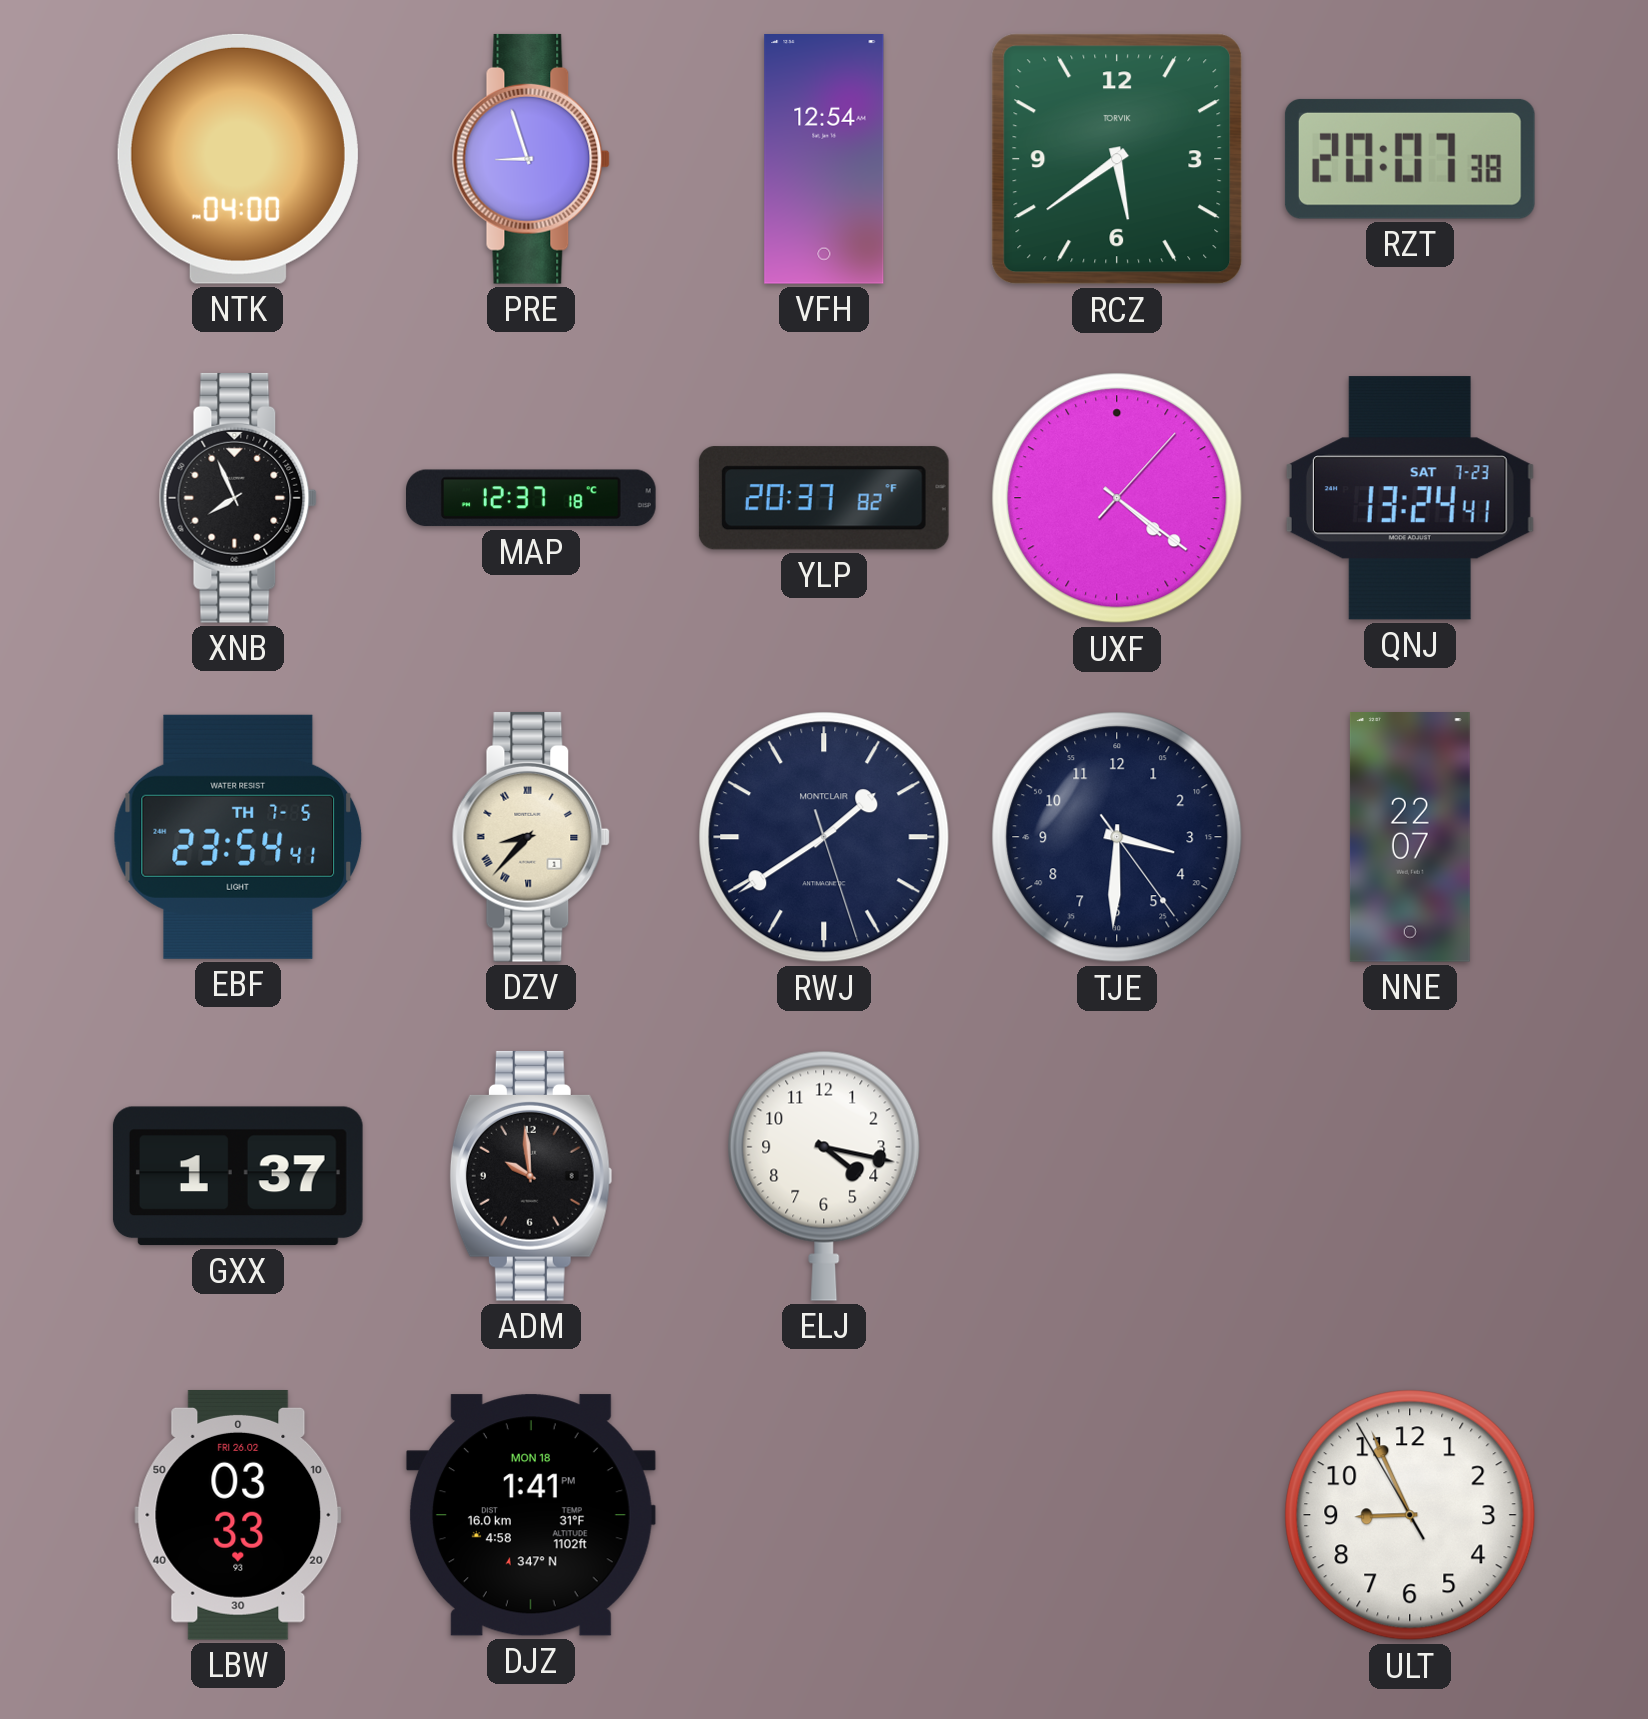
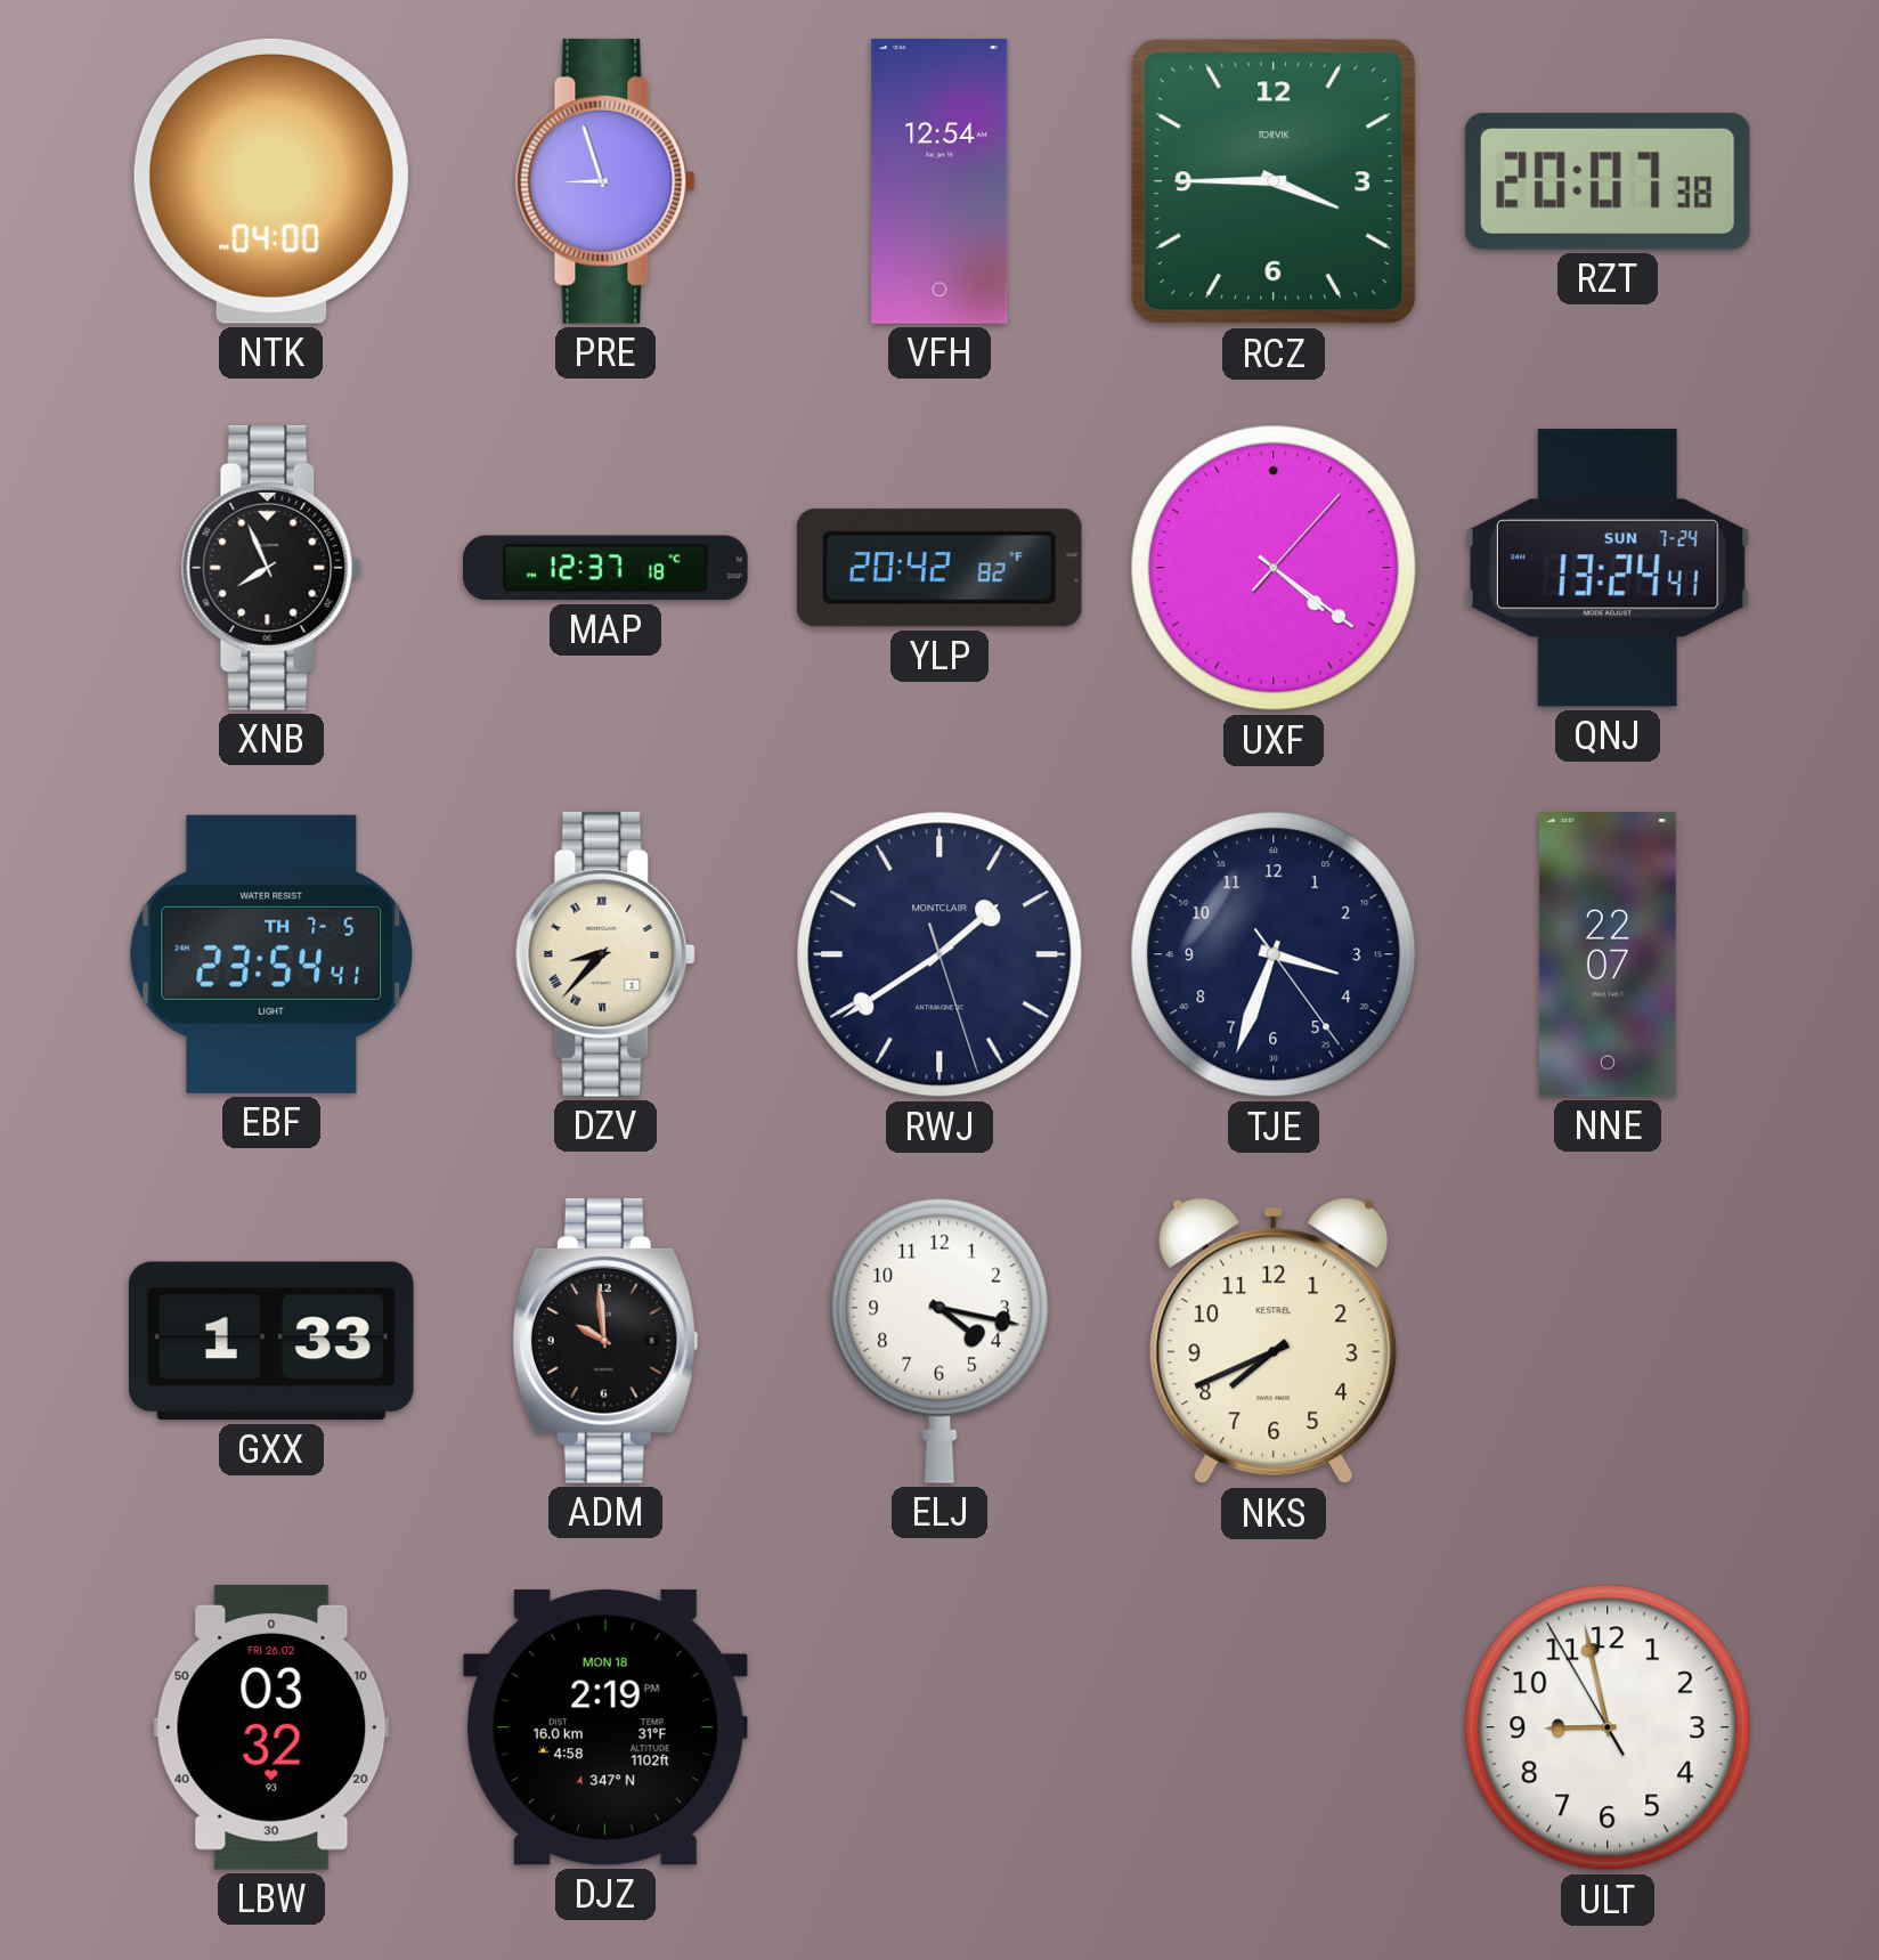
RCZ: 5:39 -> 3:45 (1274, 181)
YLP: 20:37 -> 20:42 (939, 568)
QNJ date: SAT 7-23 -> SUN 7-24 (1608, 568)
TJE: 3:30 -> 3:33 (1274, 954)
GXX: 1:37 -> 1:33 (271, 1341)
NKS: none -> 7:41 (1274, 1341)
LBW: 03:33 -> 03:32 (271, 1727)
DJZ: 1:41 -> 2:19 (605, 1727)
ULT: 8:55 -> 8:57 (1608, 1727)
